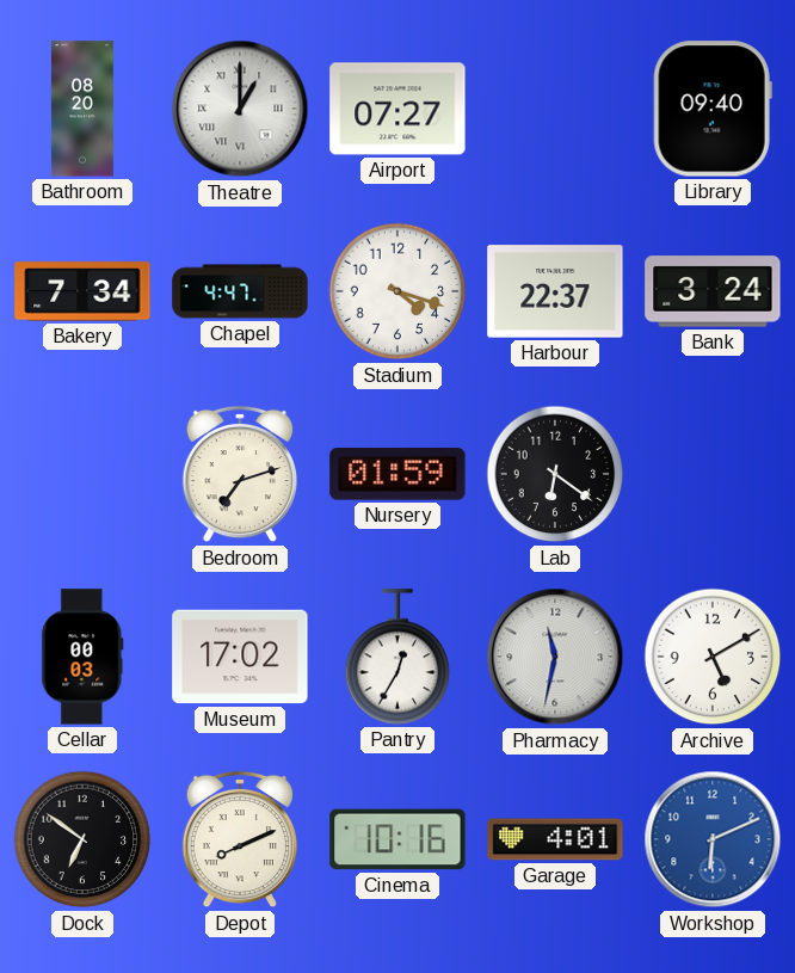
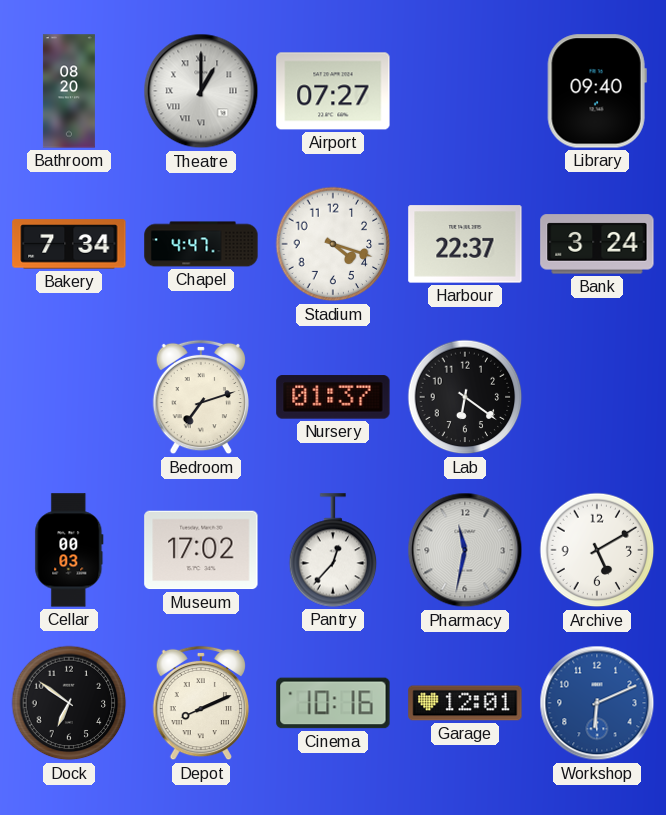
Nursery: 01:59 -> 01:37 (333, 397)
Pantry: 12:35 -> 12:37 (333, 550)
Garage: 4:01 -> 12:01 (465, 703)
